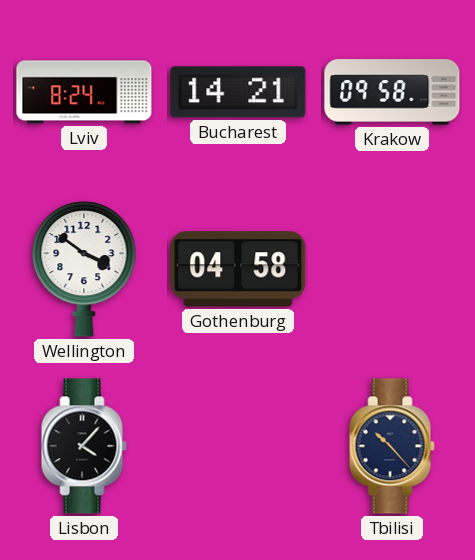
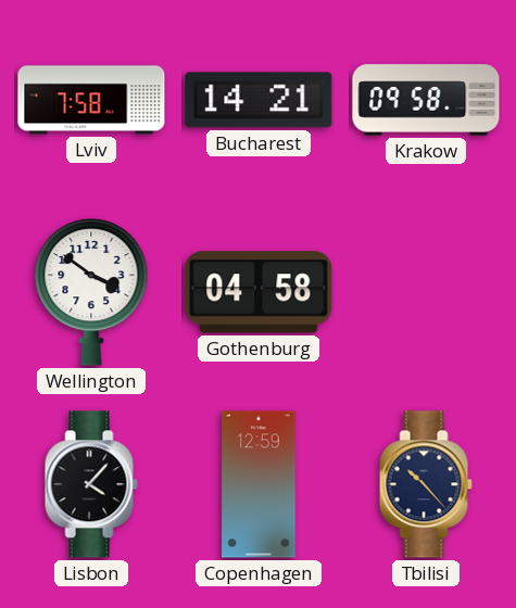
Lviv: 8:24 -> 7:58 (91, 100)
Copenhagen: none -> 12:59 (259, 484)
